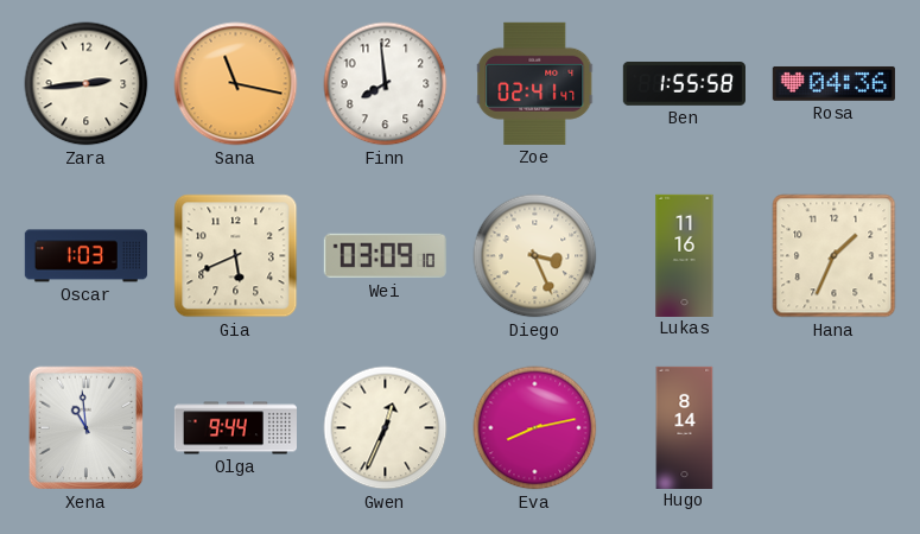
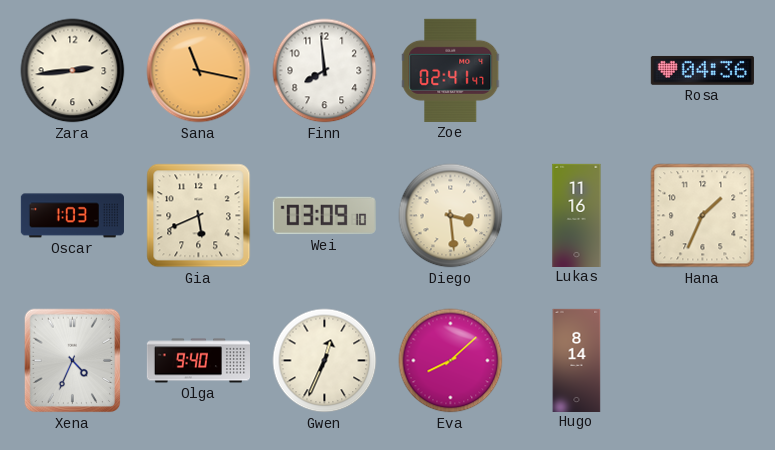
Ben: 1:55 -> none (684, 83)
Diego: 3:26 -> 3:29 (451, 216)
Xena: 10:59 -> 4:34 (73, 361)
Olga: 9:44 -> 9:40 (198, 361)
Eva: 8:13 -> 8:08 (451, 361)
